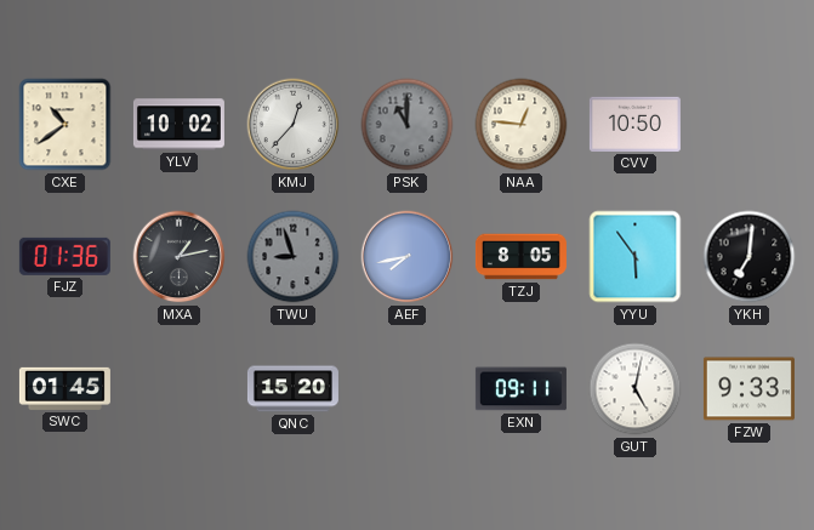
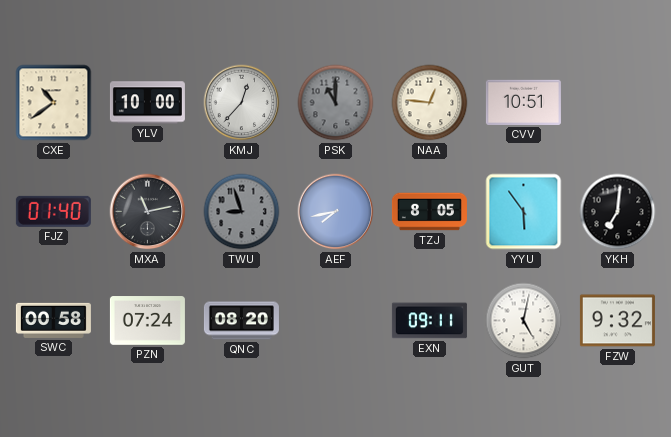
YLV: 10:02 -> 10:00 (147, 103)
CVV: 10:50 -> 10:51 (523, 102)
FJZ: 01:36 -> 01:40 (53, 211)
MXA: 1:13 -> 11:13 (148, 212)
SWC: 01:45 -> 00:58 (53, 320)
PZN: none -> 07:24 (147, 321)
QNC: 15:20 -> 08:20 (241, 321)
FZW: 9:33 -> 9:32 (617, 321)
